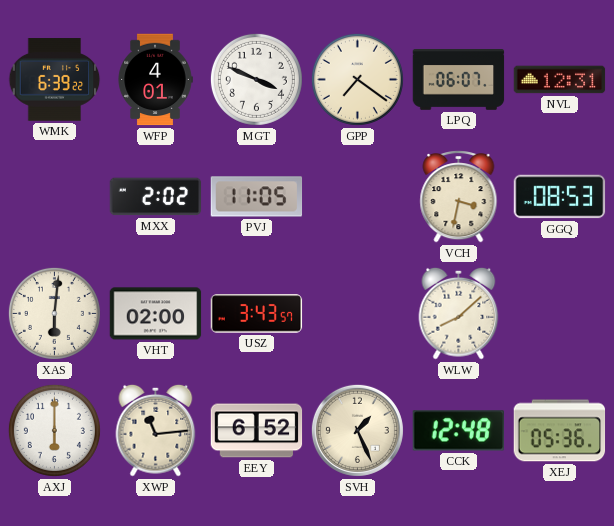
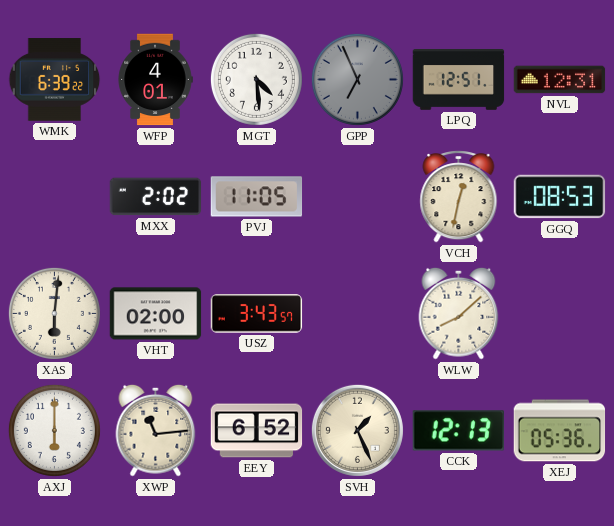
MGT: 3:49 -> 4:29 (256, 79)
GPP: 7:21 -> 6:56 (357, 79)
GPP dial: cream -> grey (357, 79)
LPQ: 06:07 -> 12:51 (459, 80)
VCH: 3:32 -> 12:32 (459, 197)
CCK: 12:48 -> 12:13 (458, 431)
